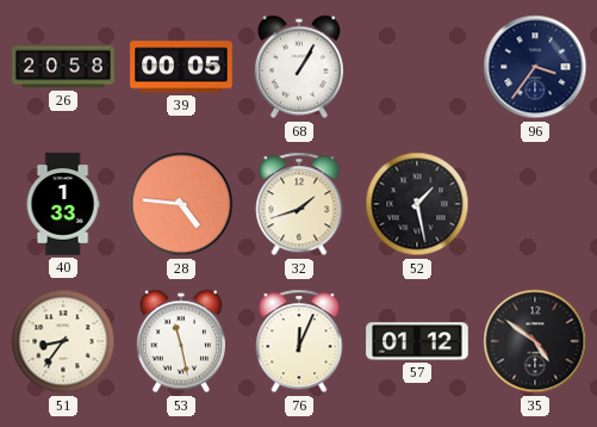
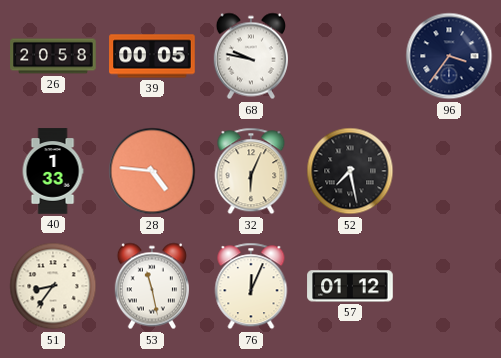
68: 1:05 -> 9:47 (251, 56)
32: 1:42 -> 6:04 (251, 171)
52: 1:28 -> 7:28 (350, 171)
35: 4:51 -> none (535, 341)
